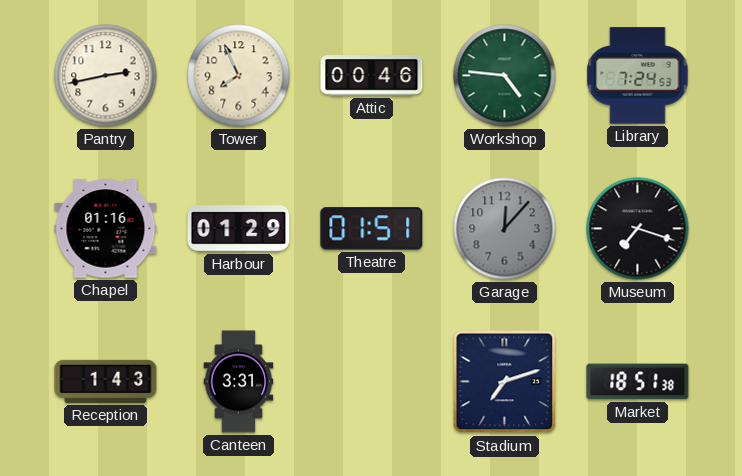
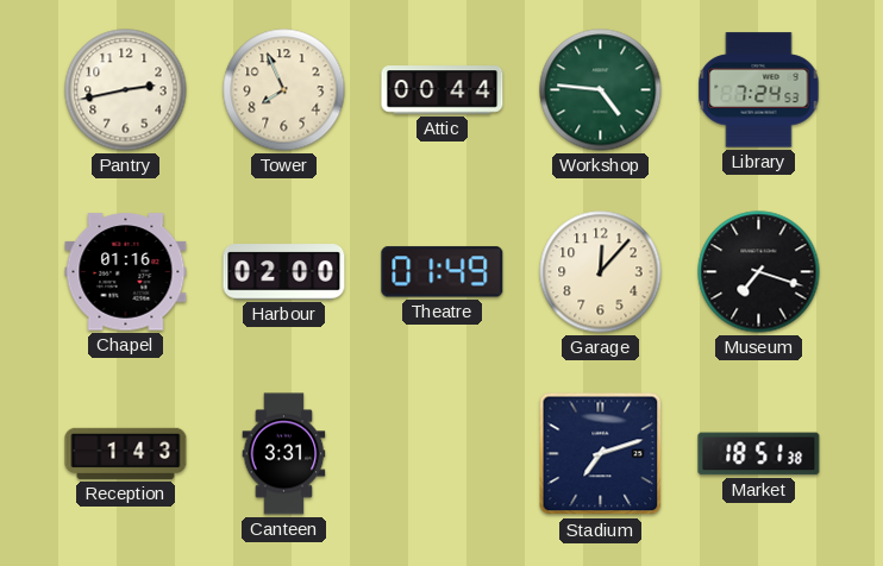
Attic: 00:46 -> 00:44 (443, 90)
Harbour: 01:29 -> 02:00 (284, 272)
Theatre: 01:51 -> 01:49 (443, 272)
Garage dial: grey -> cream (601, 272)
